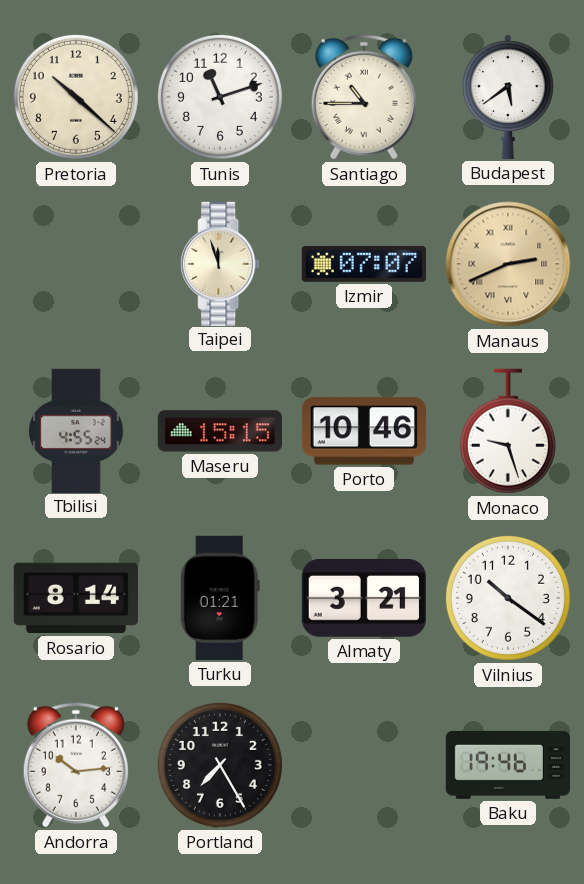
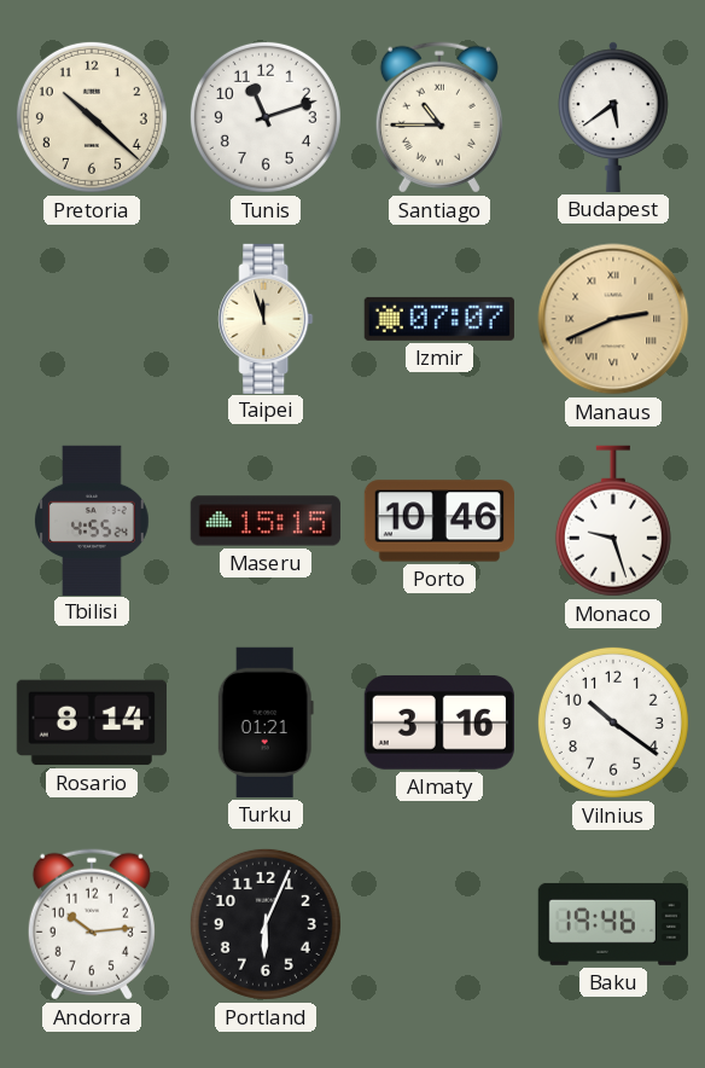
Almaty: 3:21 -> 3:16 (439, 722)
Portland: 7:25 -> 6:04 (266, 924)
